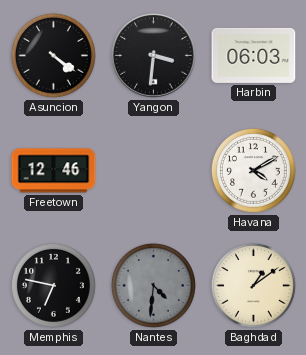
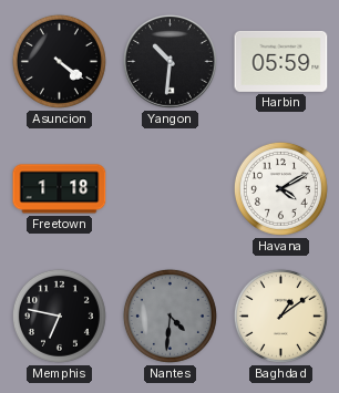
Yangon: 3:31 -> 10:31 (171, 62)
Harbin: 06:03 -> 05:59 (281, 61)
Freetown: 12:46 -> 1:18 (60, 189)
